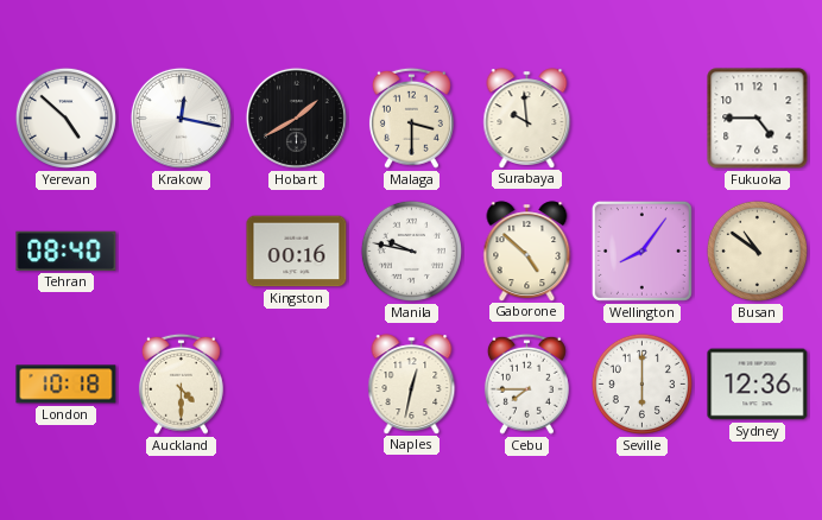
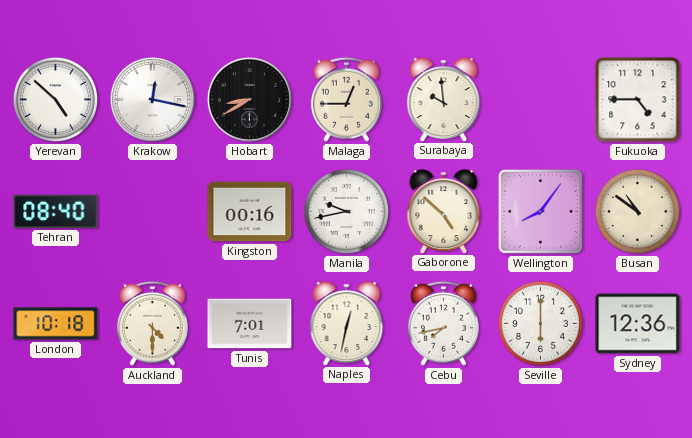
Hobart: 1:40 -> 8:40 (249, 99)
Malaga: 3:30 -> 12:45 (346, 99)
Manila: 9:47 -> 9:43 (346, 211)
Tunis: none -> 7:01 (250, 324)
Cebu: 7:45 -> 7:43 (443, 323)
